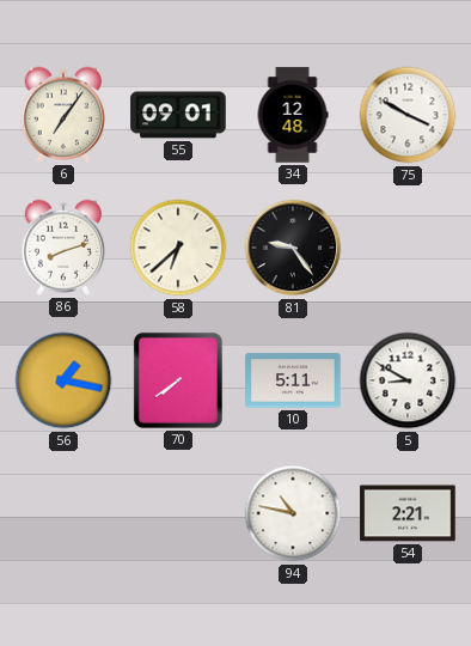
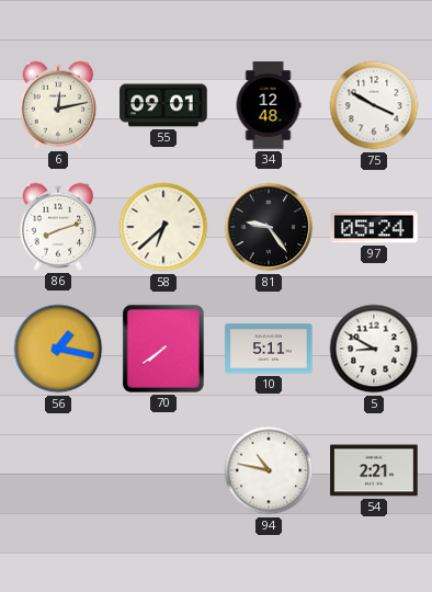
6: 7:06 -> 12:13 (58, 105)
97: none -> 05:24 (374, 227)
